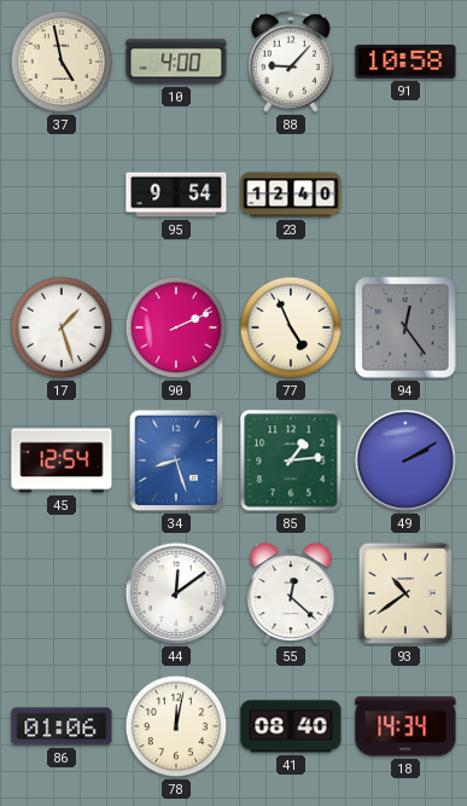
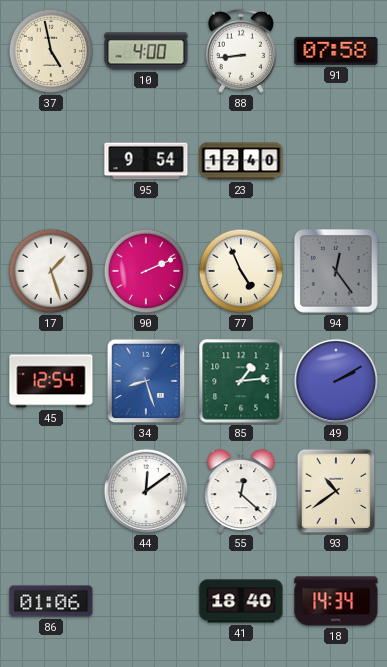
88: 9:07 -> 8:44 (241, 51)
91: 10:58 -> 07:58 (336, 51)
78: 12:02 -> none (176, 726)
41: 08:40 -> 18:40 (241, 601)
